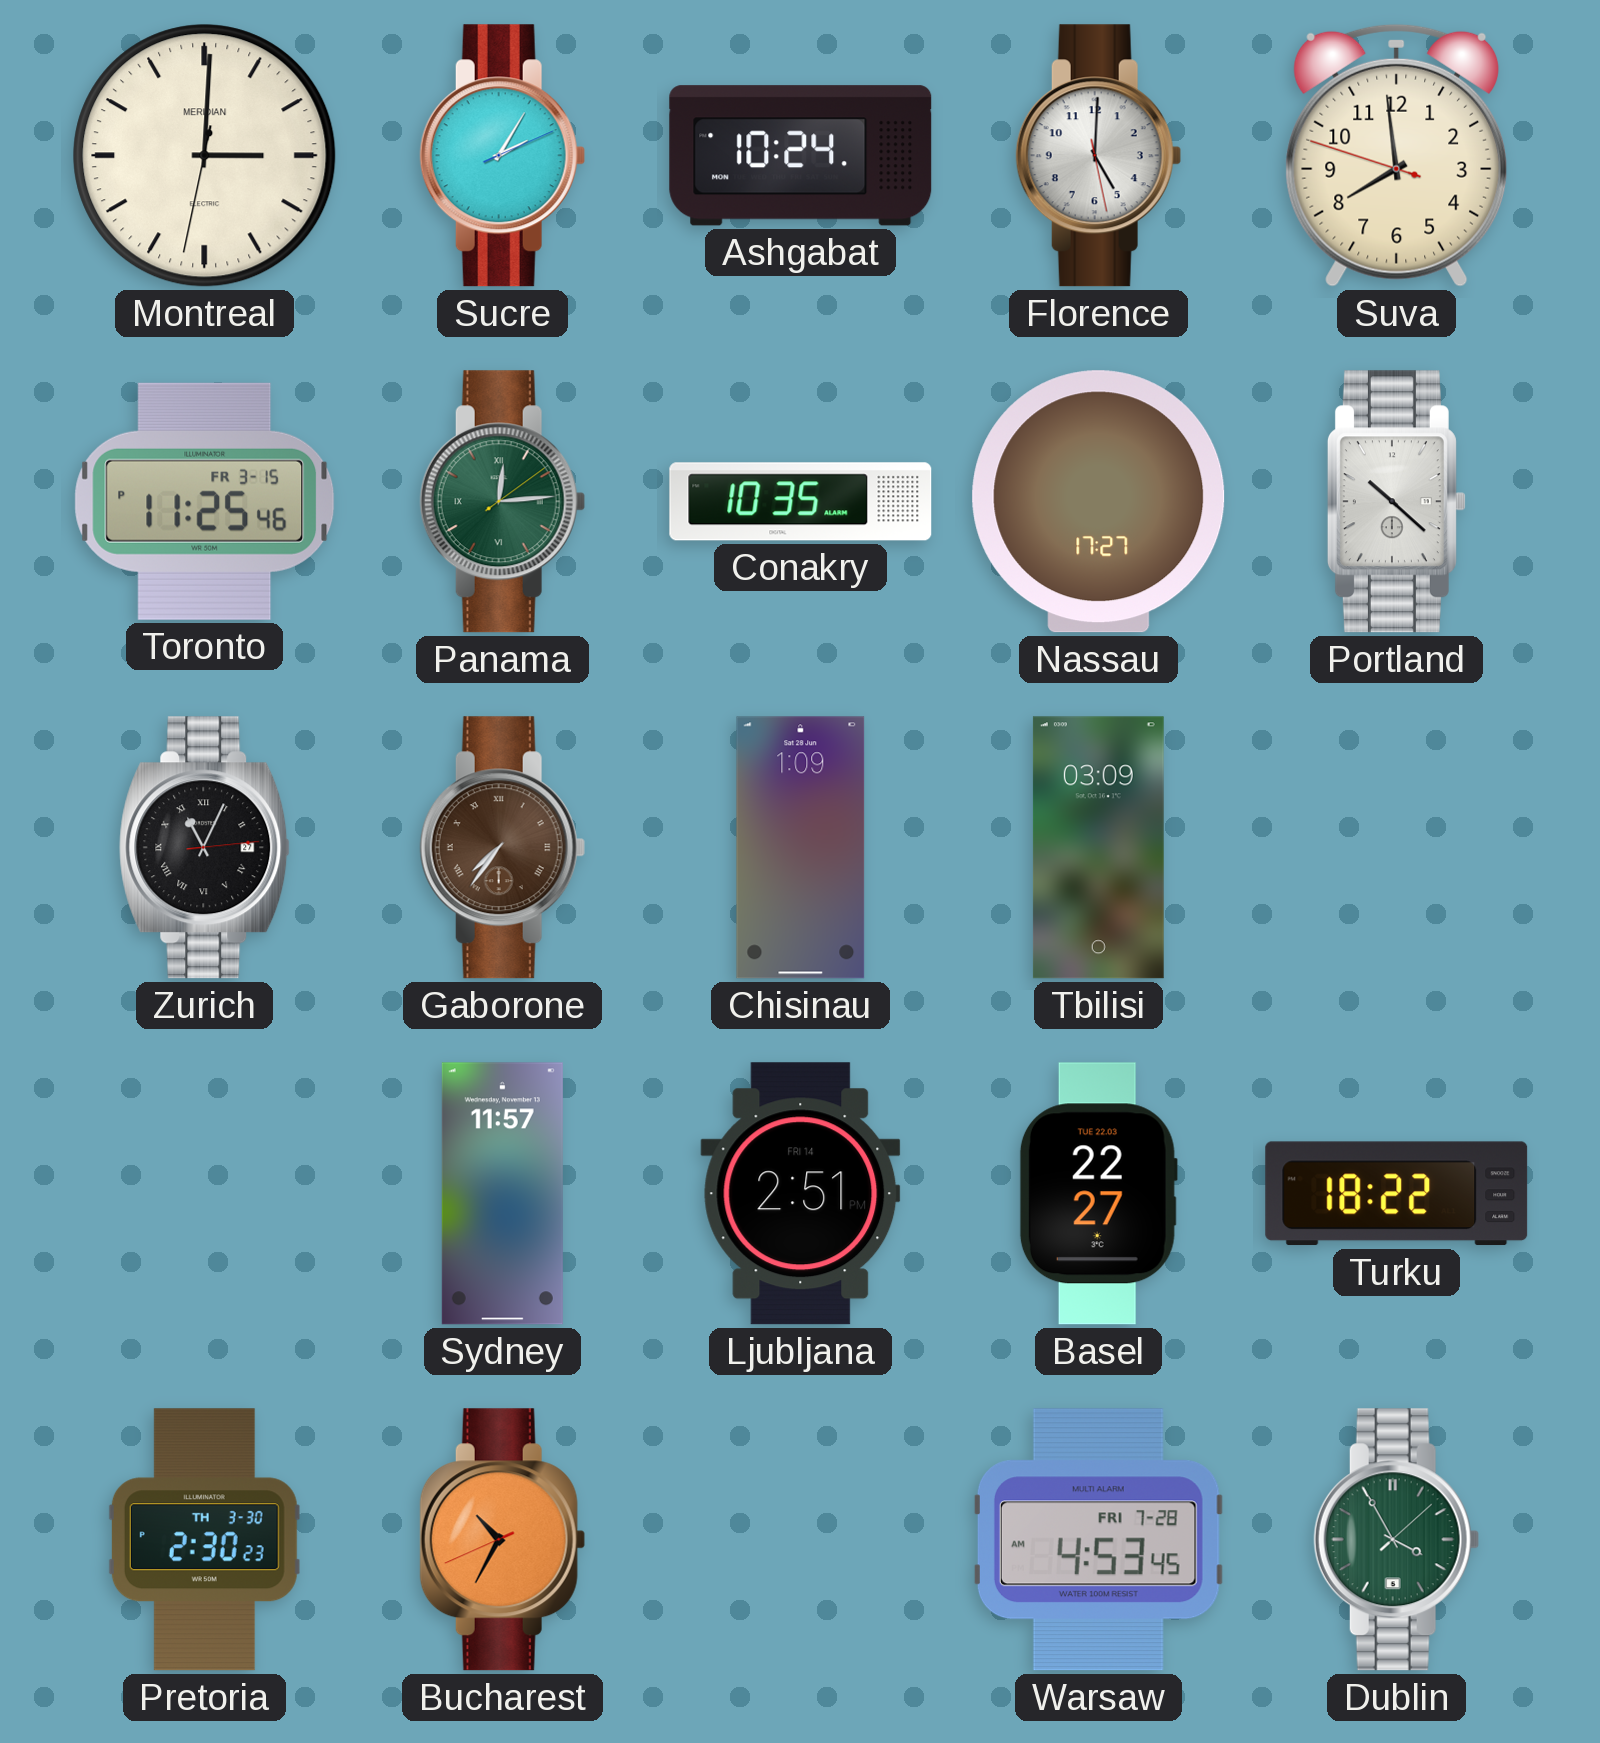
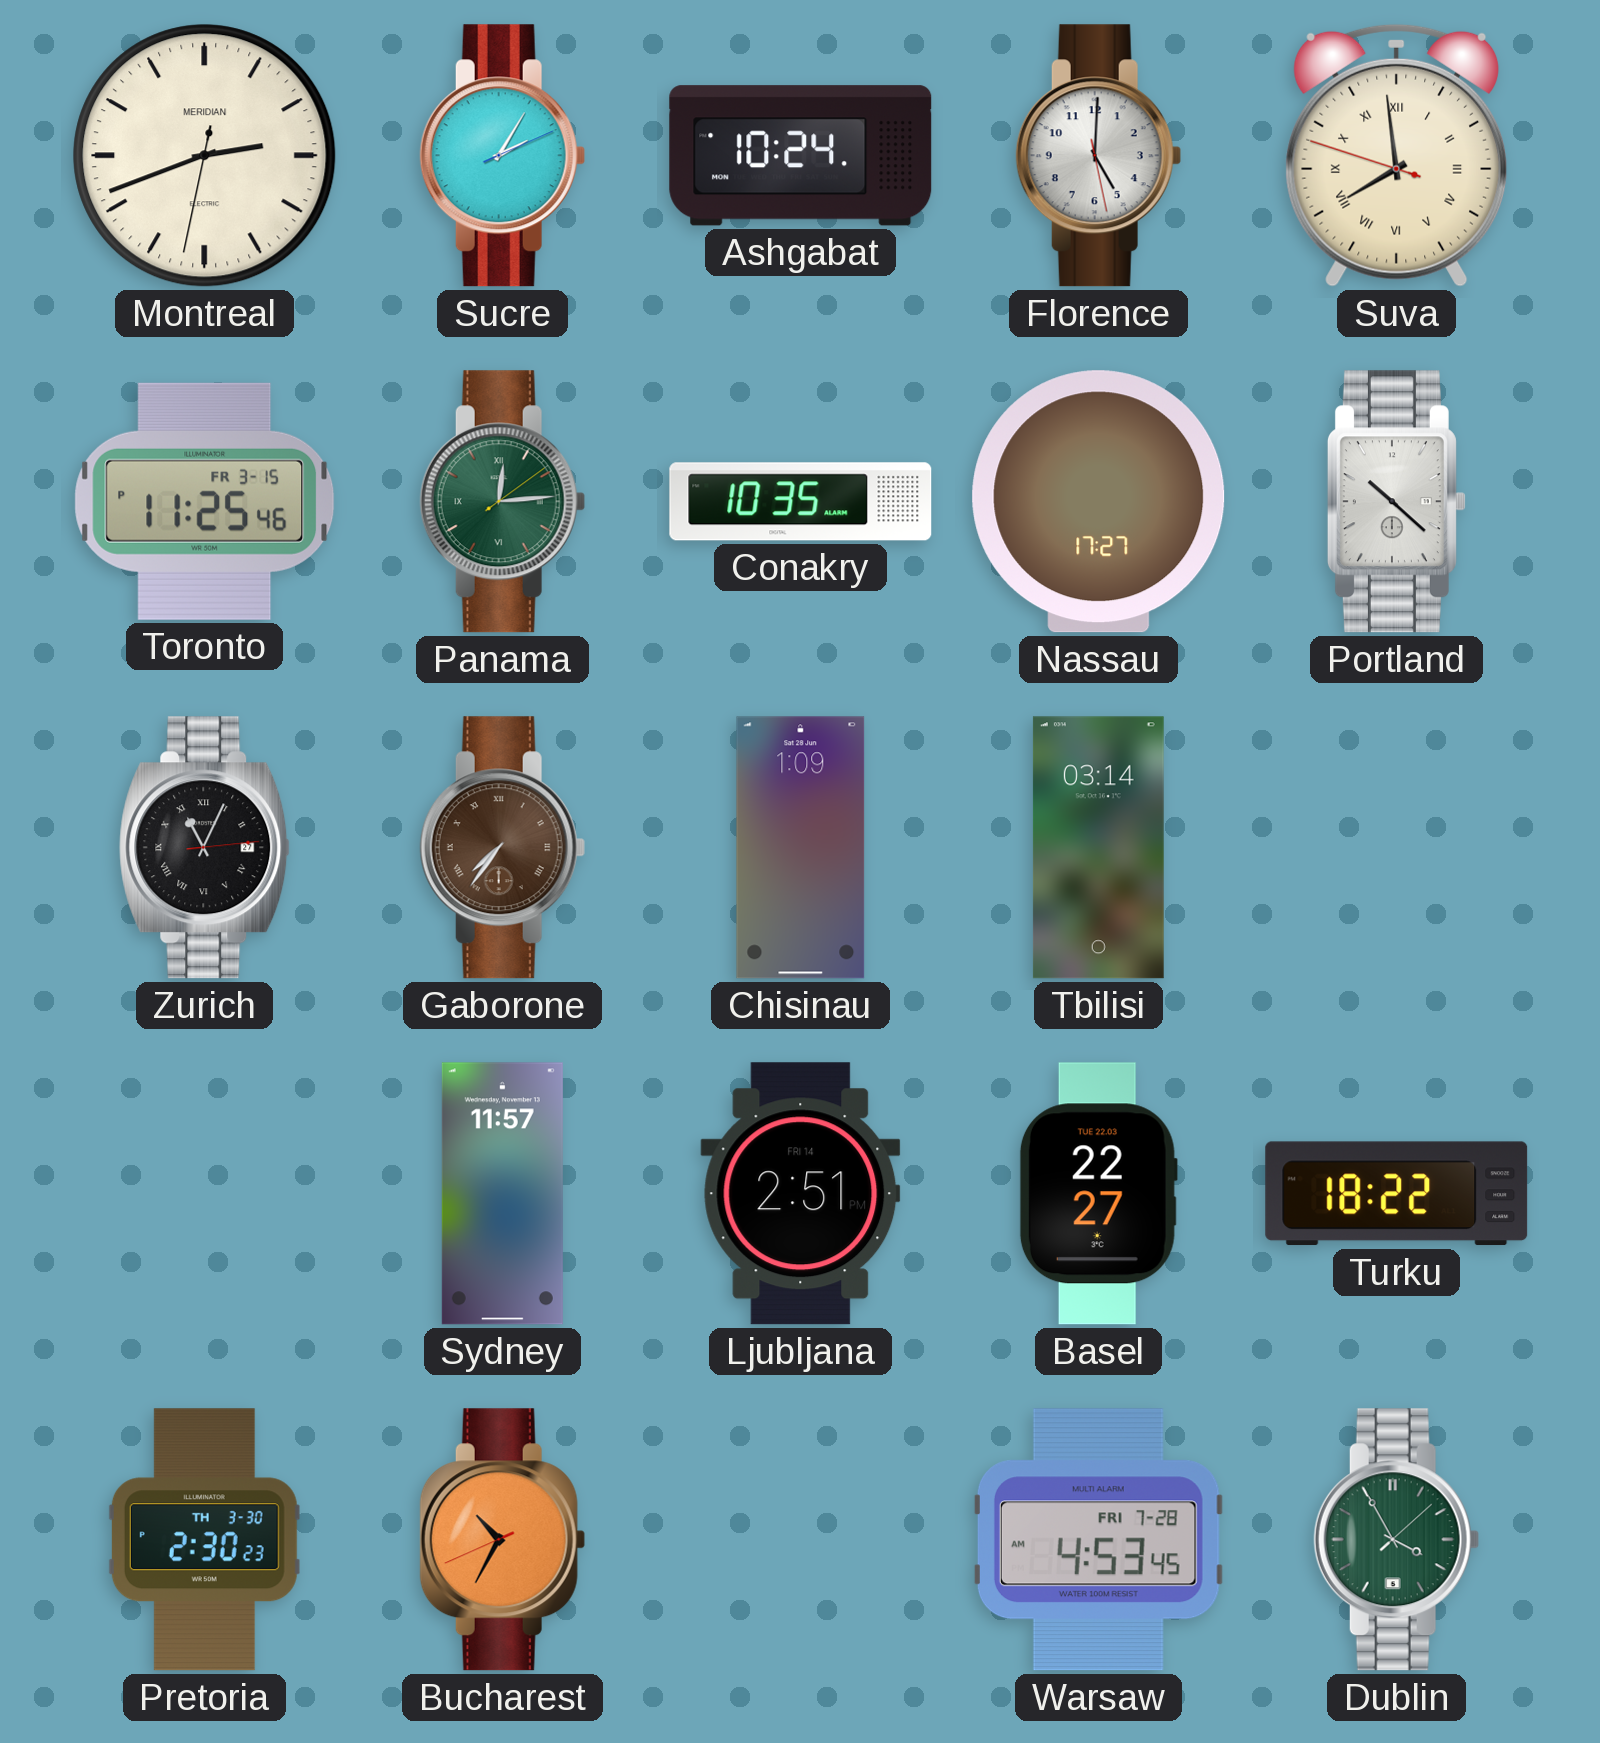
Montreal: 3:00 -> 2:41 (205, 156)
Suva numerals: Arabic -> Roman (1397, 155)
Tbilisi: 03:09 -> 03:14 (1098, 848)
